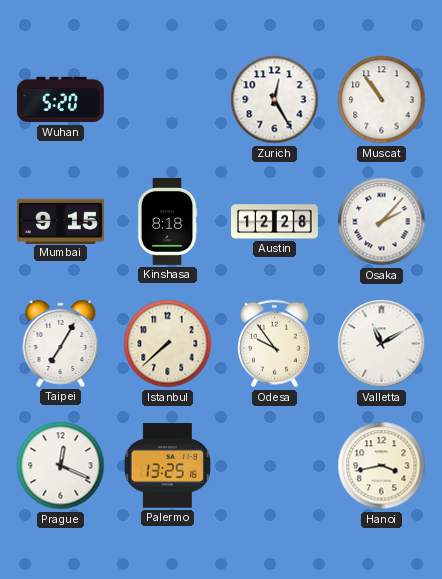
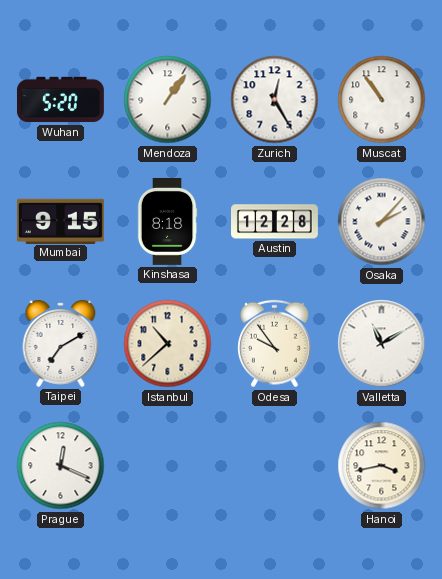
Mendoza: none -> 1:06 (168, 100)
Taipei: 7:05 -> 7:10 (61, 343)
Istanbul: 7:38 -> 10:38 (168, 344)
Palermo: 13:25 -> none (167, 466)
